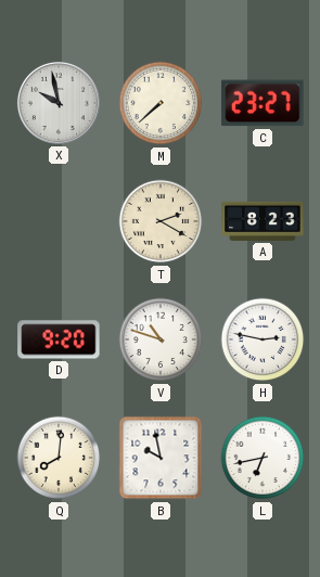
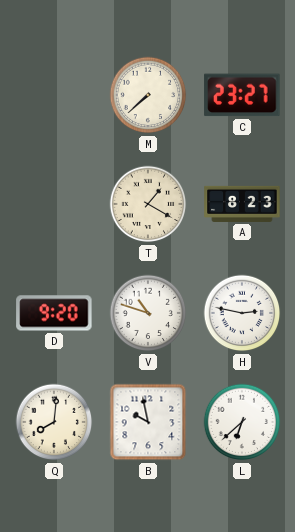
X: 9:58 -> none (59, 103)
T: 2:20 -> 1:20 (148, 204)
L: 6:43 -> 6:38 (242, 422)
